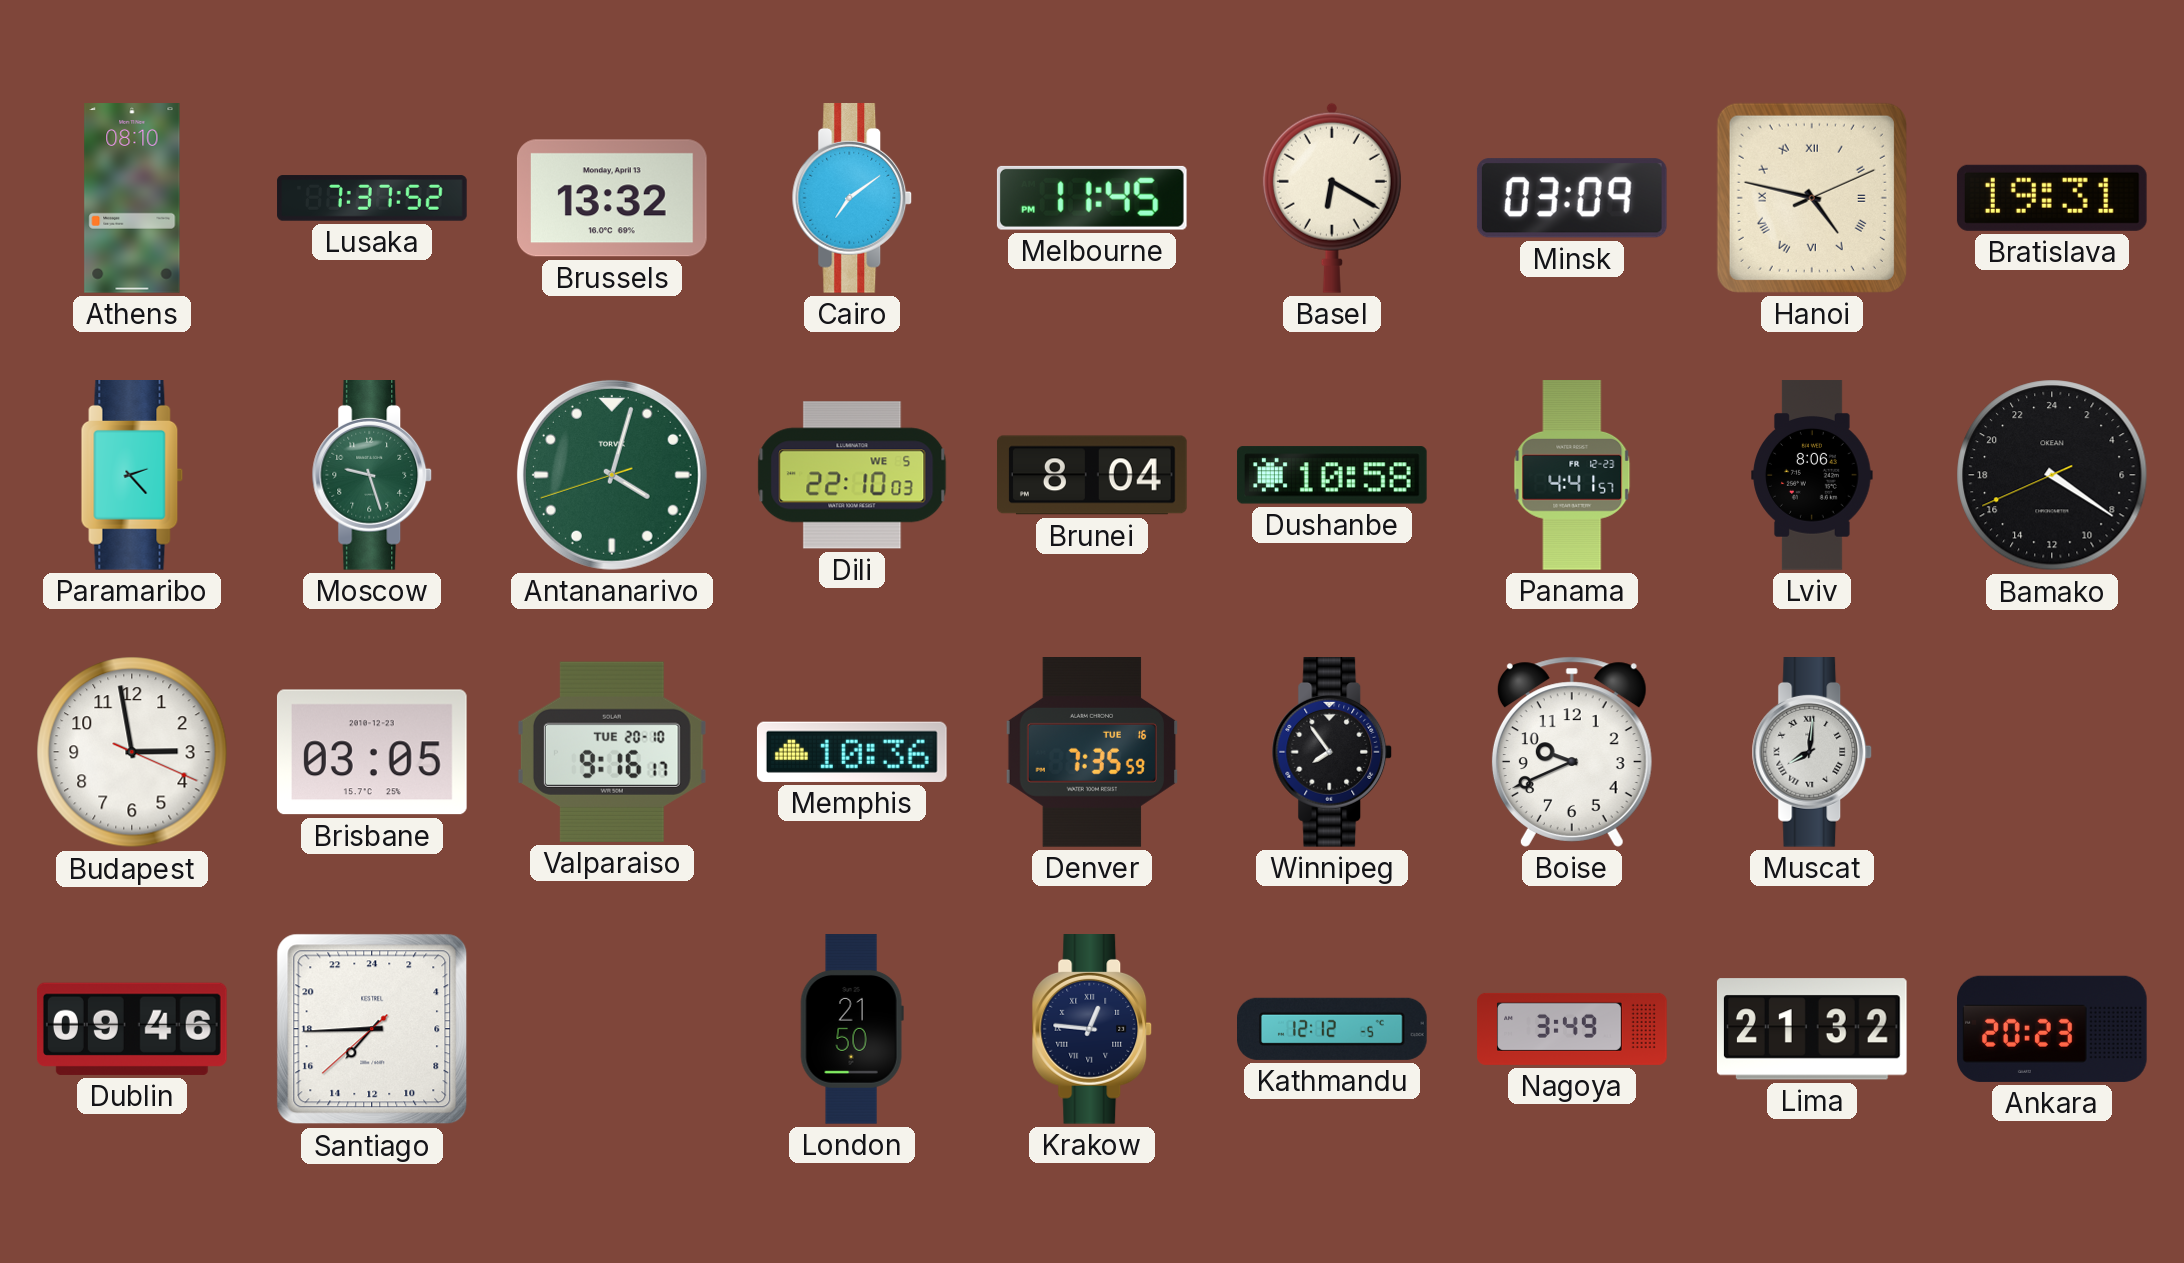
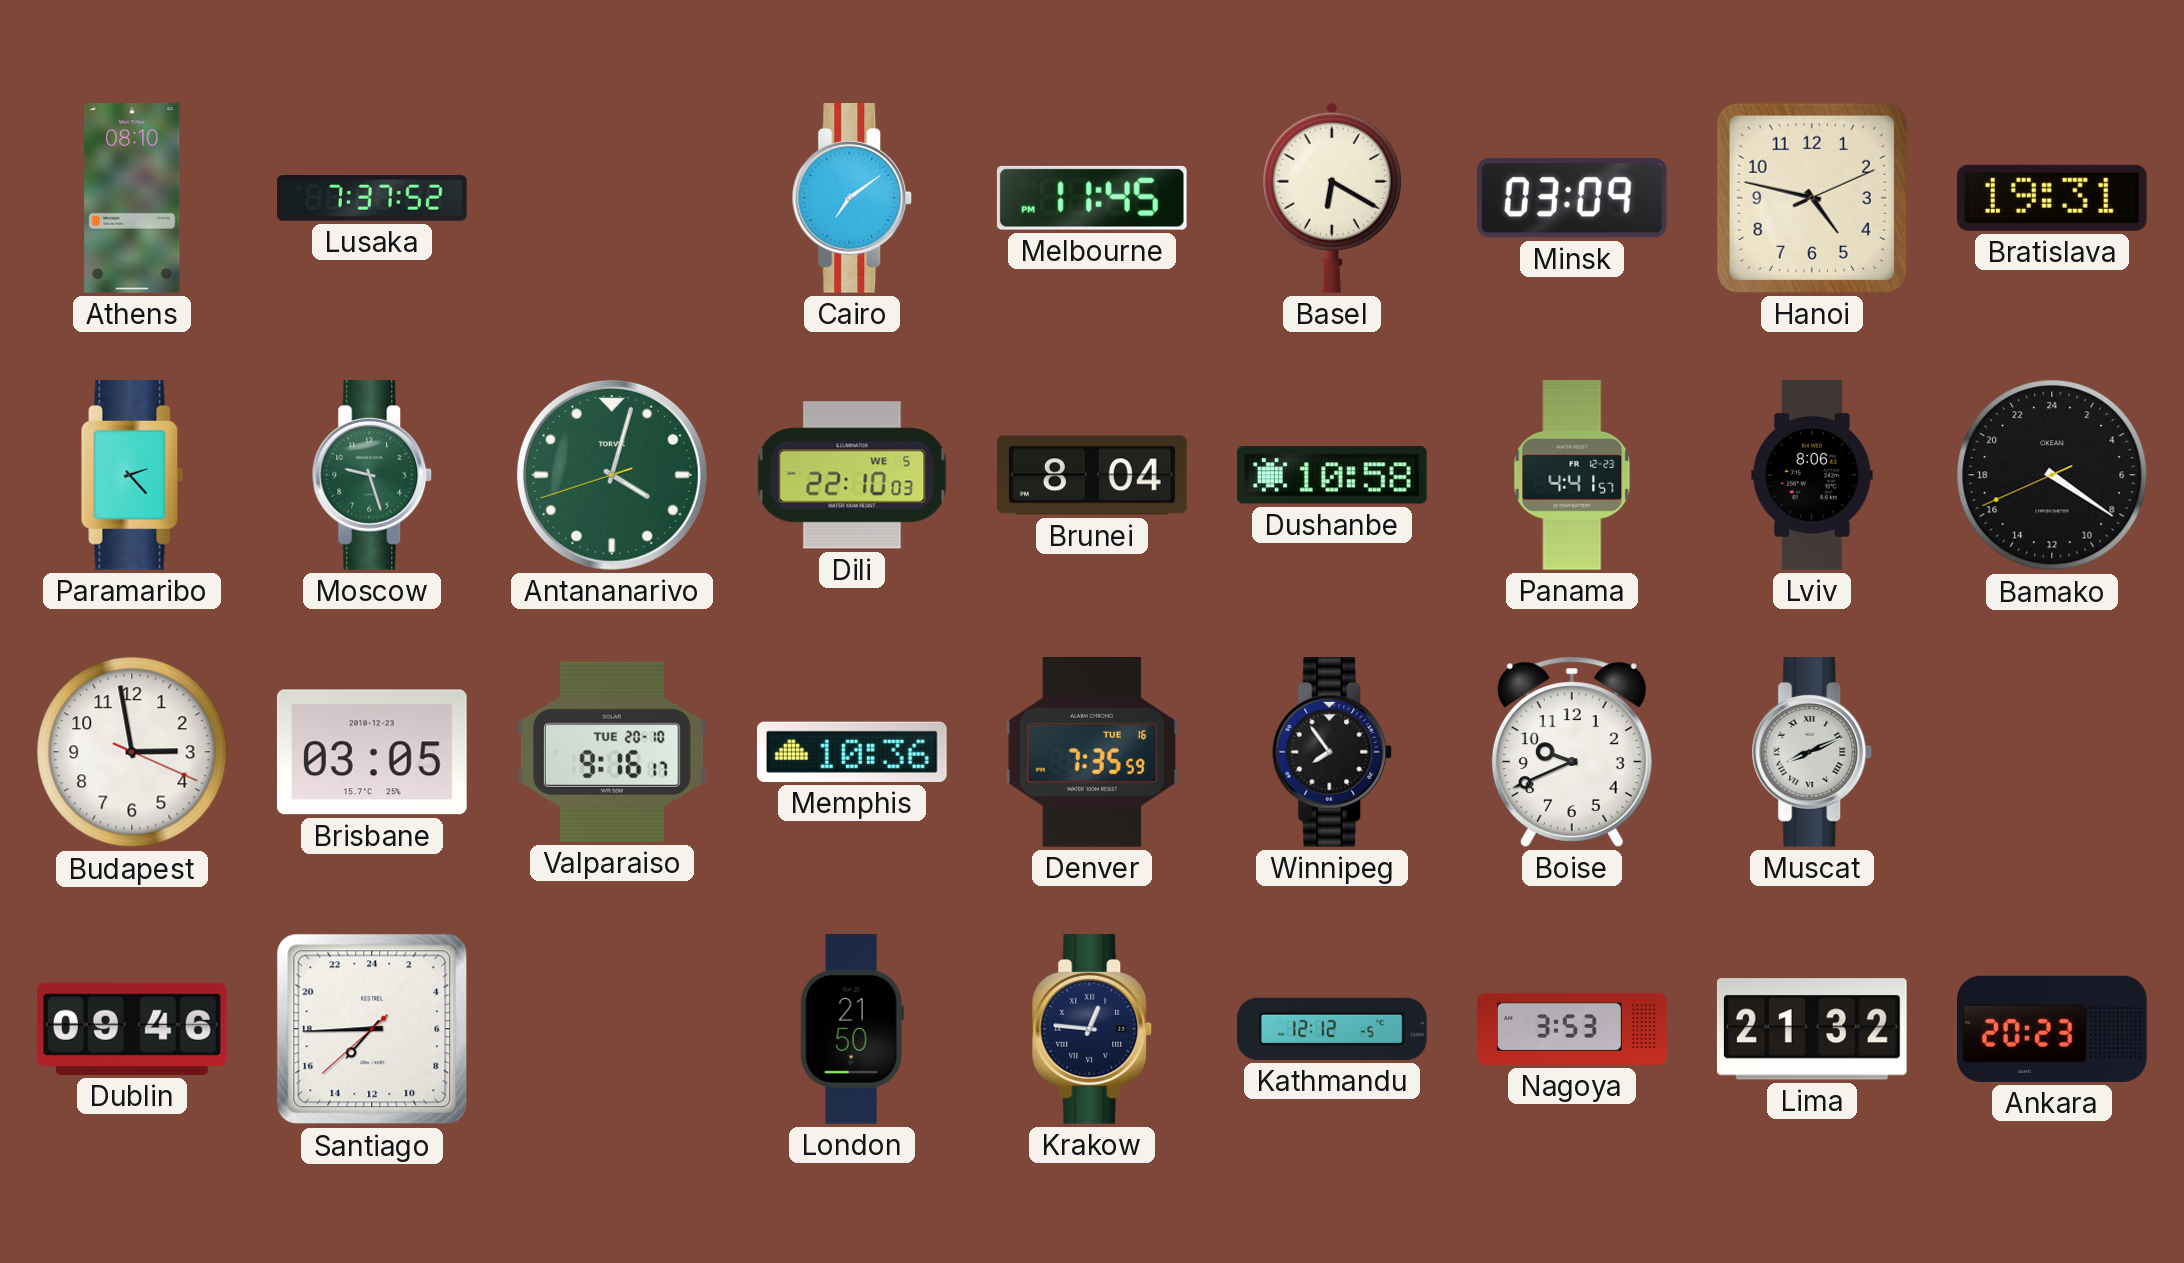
Brussels: 13:32 -> none (612, 198)
Hanoi numerals: Roman -> Arabic (1812, 198)
Muscat: 8:01 -> 8:11 (1812, 753)
Nagoya: 3:49 -> 3:53 (1572, 1029)
